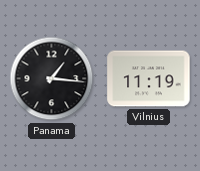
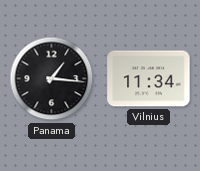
Vilnius: 11:19 -> 11:34 (149, 79)
